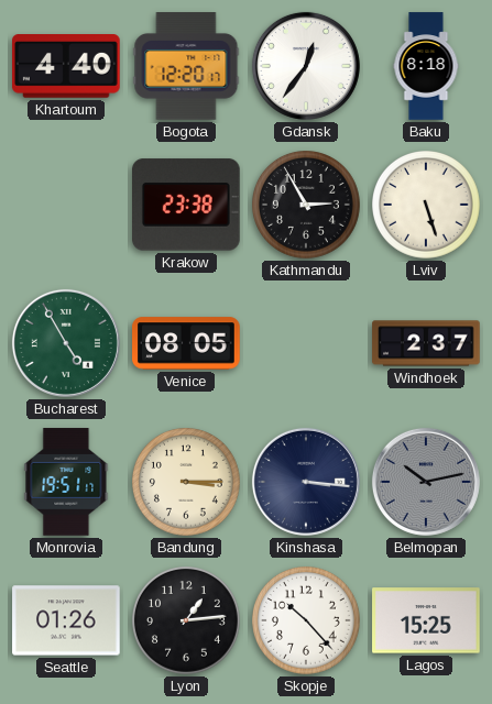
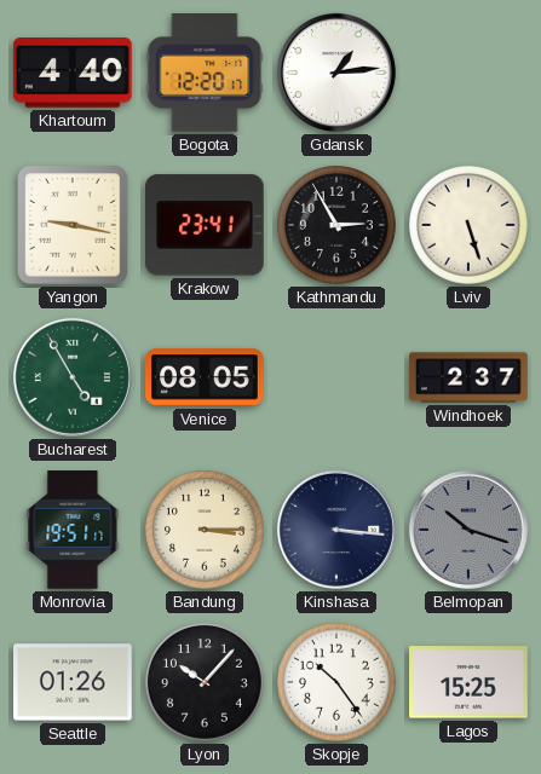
Gdansk: 12:36 -> 1:14 (336, 73)
Baku: 8:18 -> none (426, 66)
Yangon: none -> 9:17 (74, 226)
Krakow: 23:38 -> 23:41 (206, 225)
Belmopan: 10:13 -> 10:18 (468, 530)
Lyon: 1:14 -> 10:07 (206, 683)
Skopje: 10:23 -> 10:24 (338, 683)
